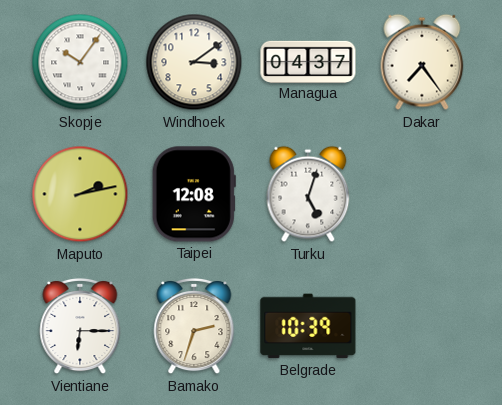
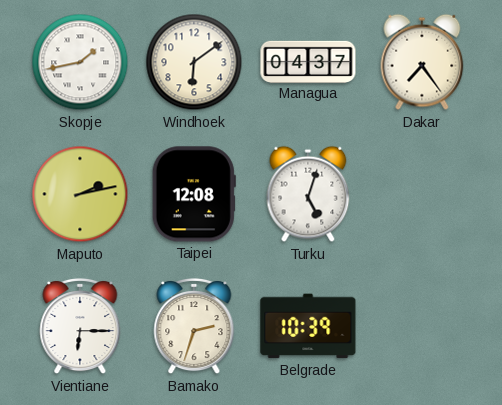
Skopje: 10:06 -> 1:43 (80, 62)
Windhoek: 3:09 -> 6:09 (194, 62)
